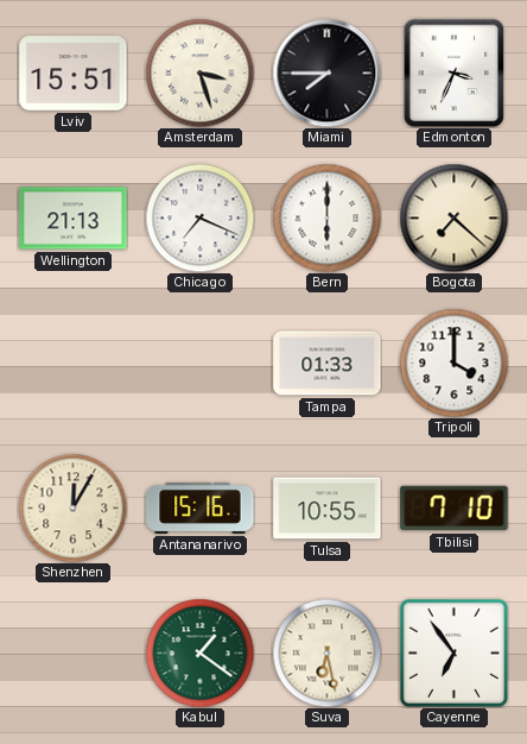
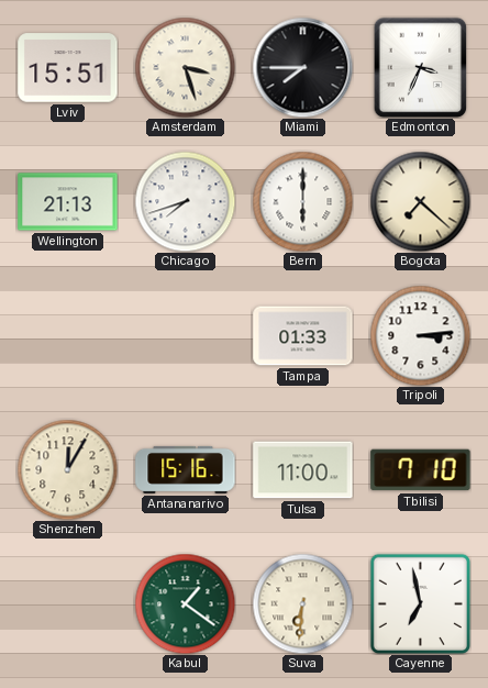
Chicago: 7:19 -> 7:42 (185, 201)
Tripoli: 4:00 -> 3:14 (420, 335)
Tulsa: 10:55 -> 11:00 (303, 470)
Suva: 6:28 -> 6:31 (302, 603)
Cayenne: 6:54 -> 6:58 (420, 603)
